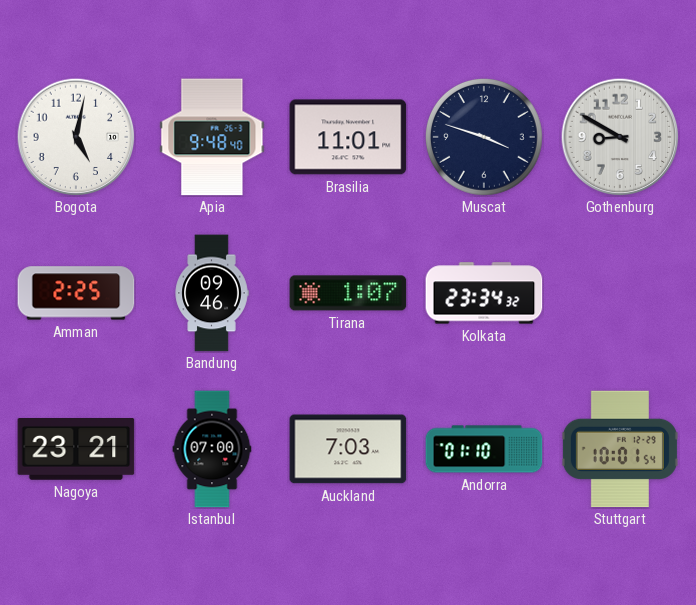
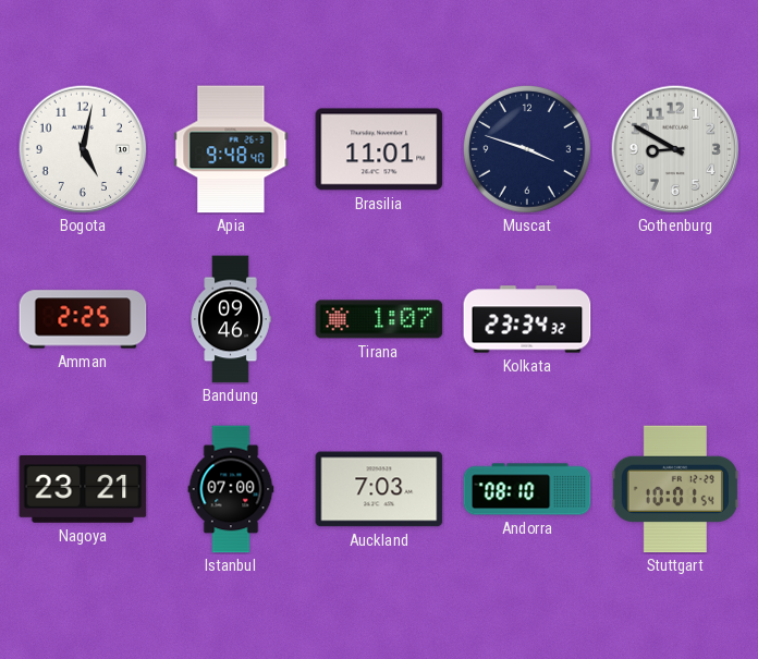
Andorra: 01:10 -> 08:10 (527, 489)
